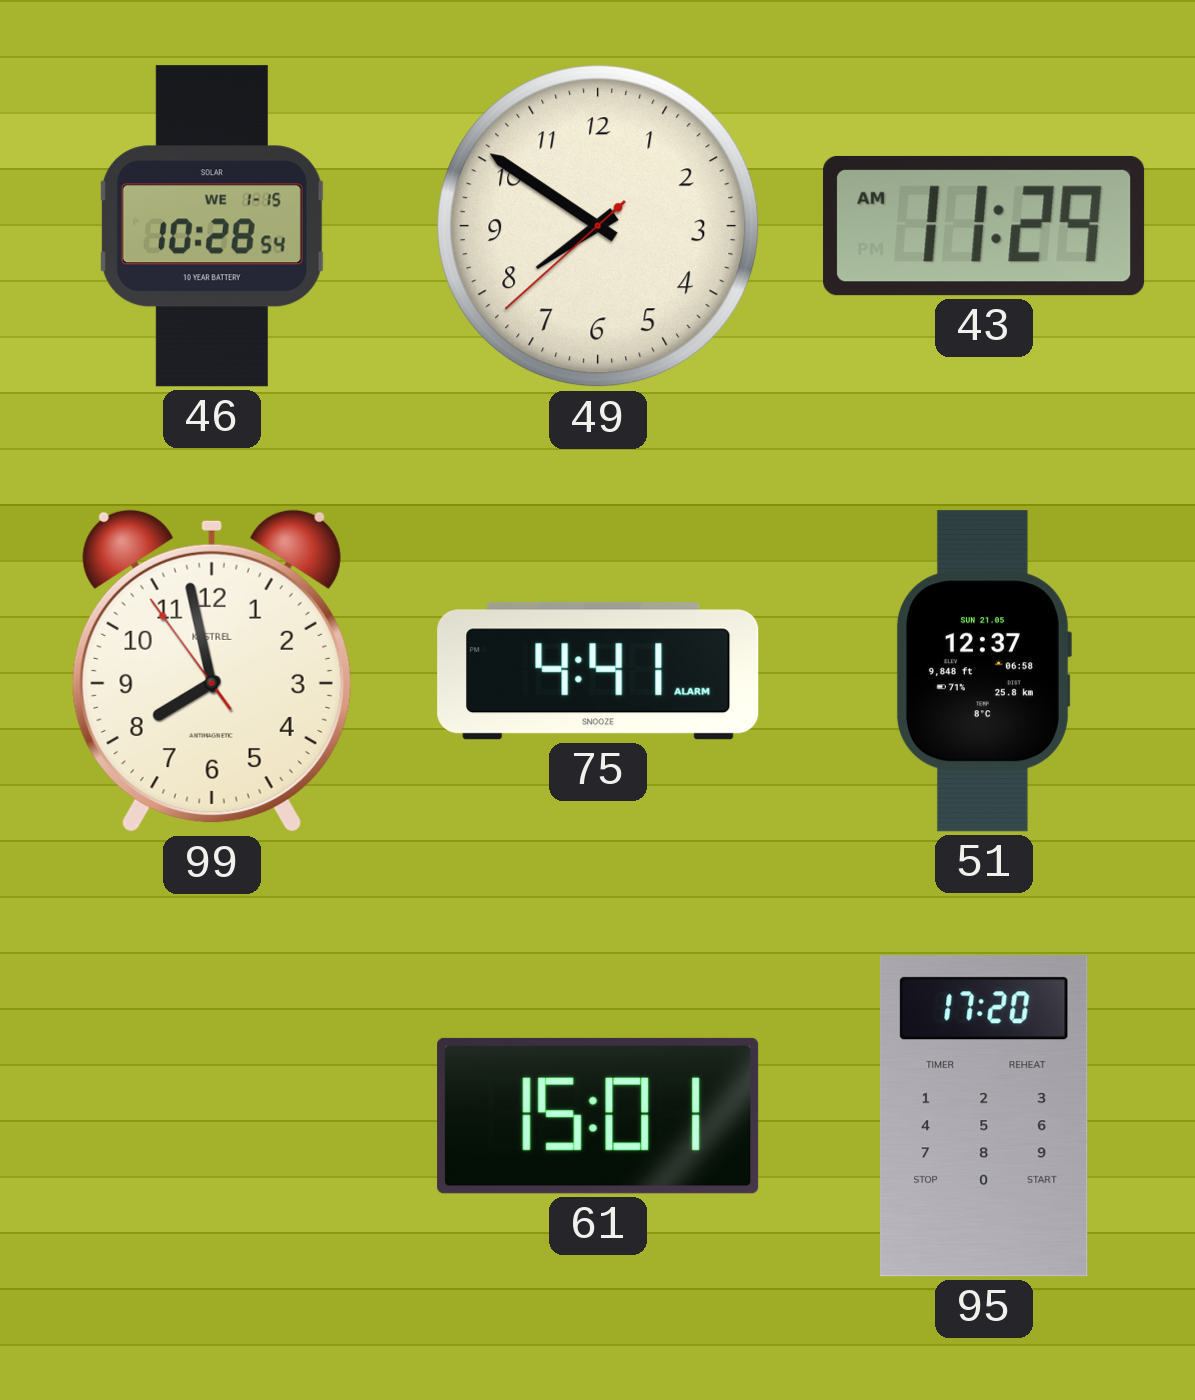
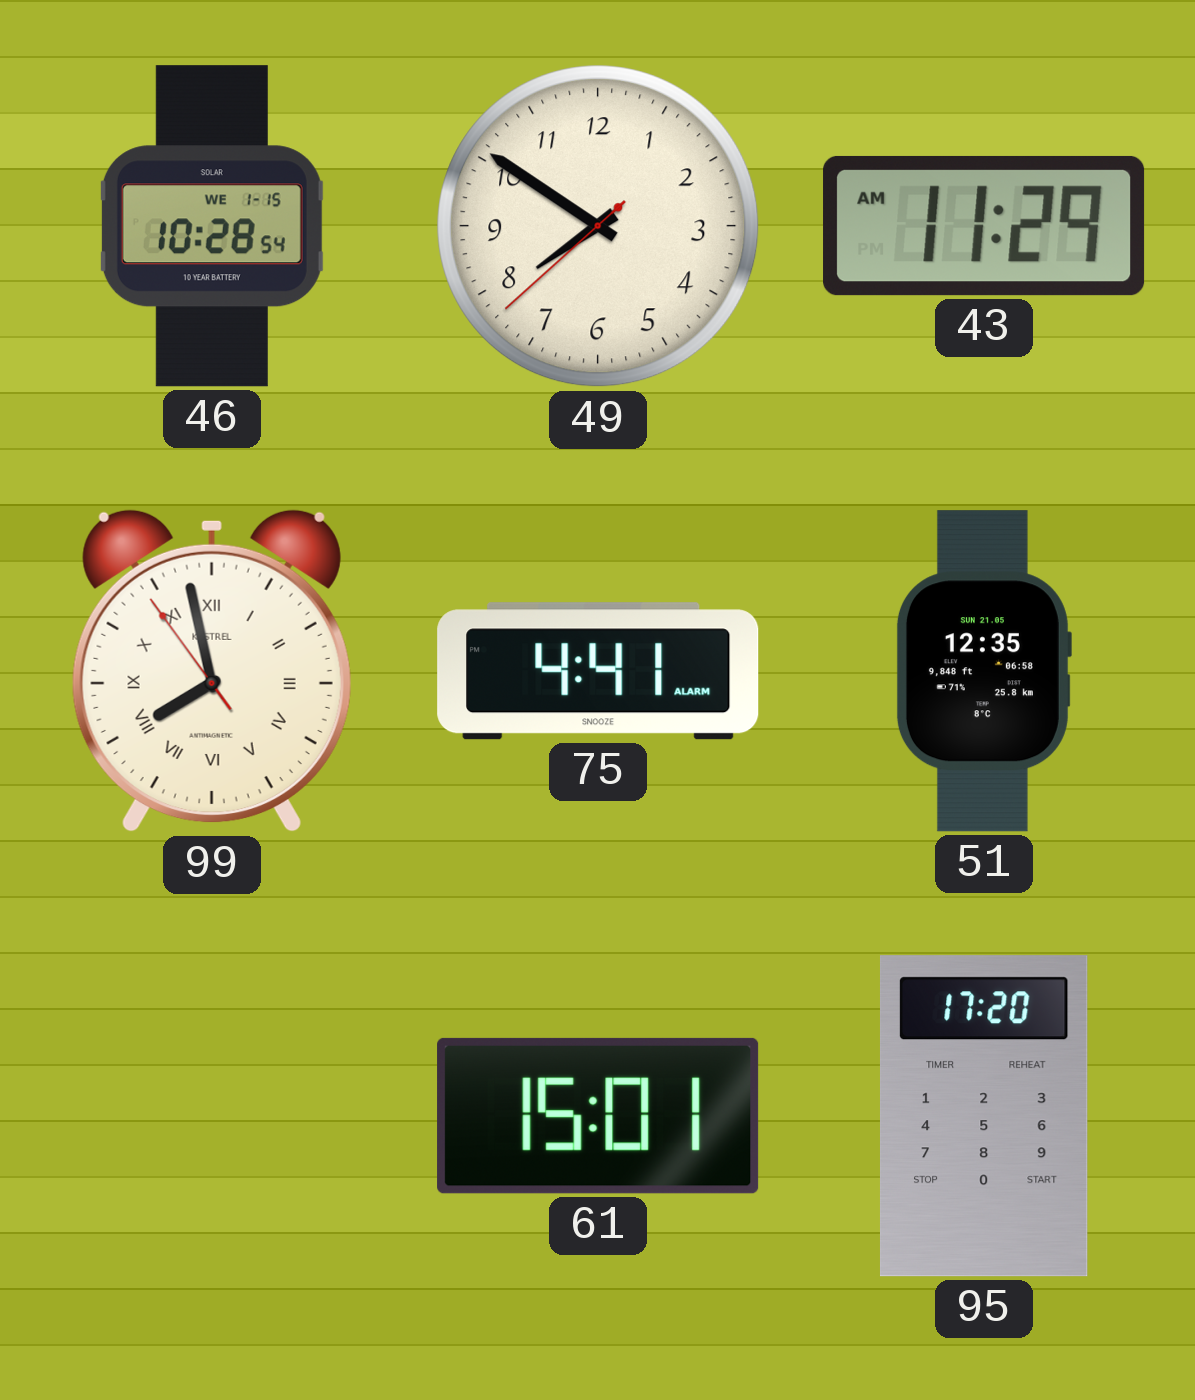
99 numerals: Arabic -> Roman (212, 671)
51: 12:37 -> 12:35 (983, 671)
